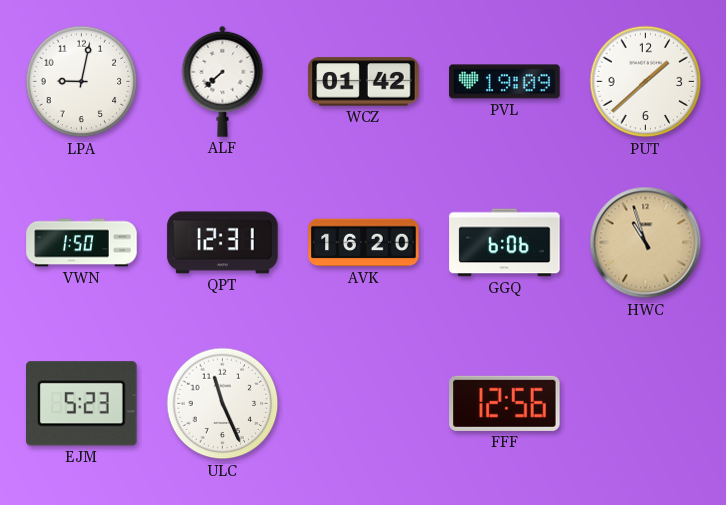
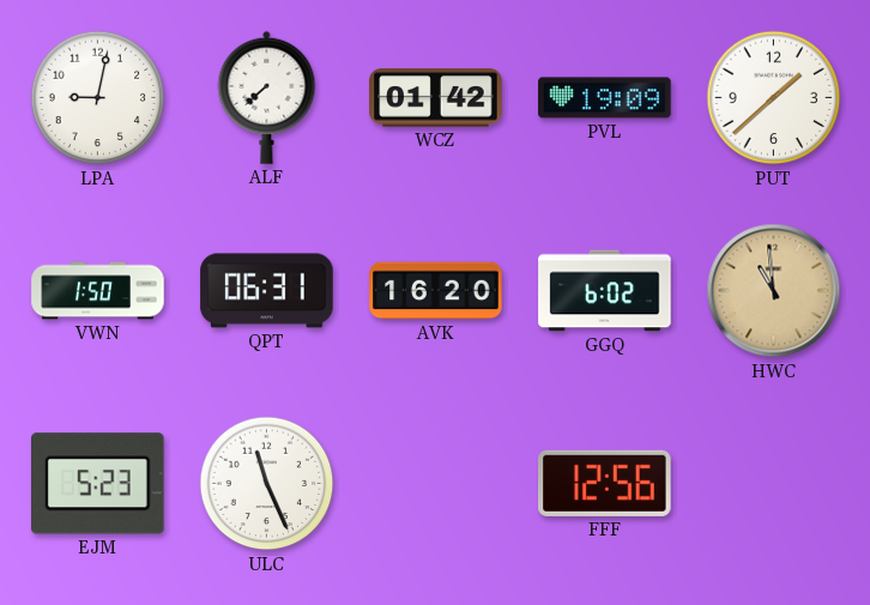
QPT: 12:31 -> 06:31 (267, 291)
GGQ: 6:06 -> 6:02 (605, 291)
HWC: 10:57 -> 10:59 (774, 291)
